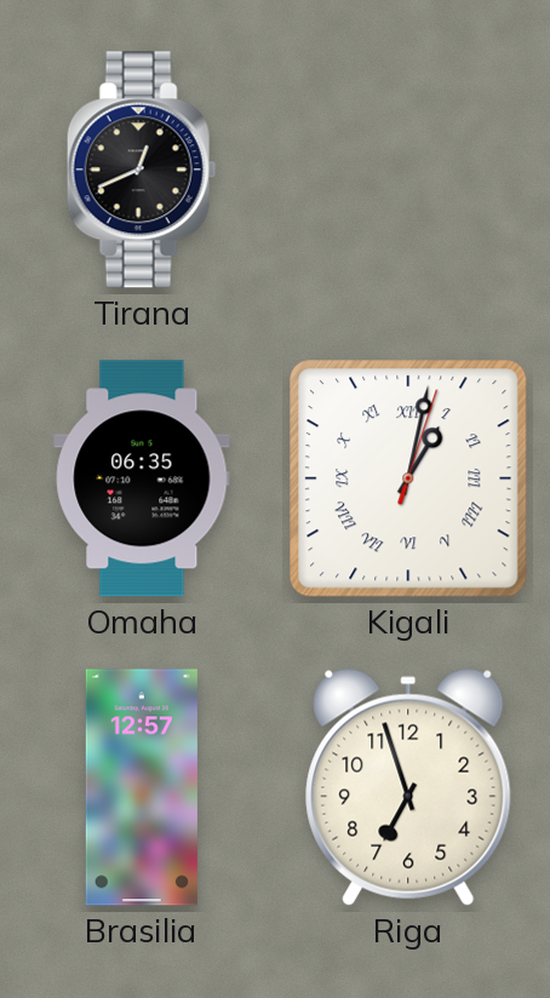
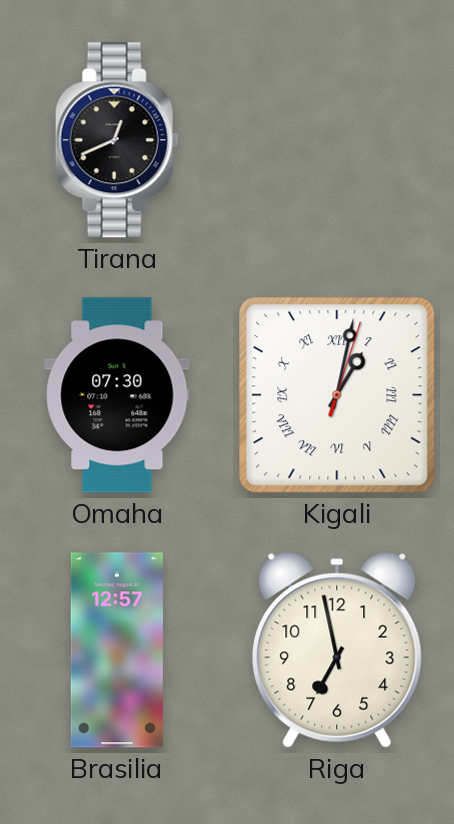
Omaha: 06:35 -> 07:30 (117, 395)
Riga: 6:57 -> 6:58 (337, 650)
